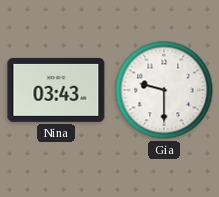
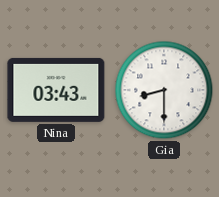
Gia: 9:30 -> 8:30 (164, 90)
